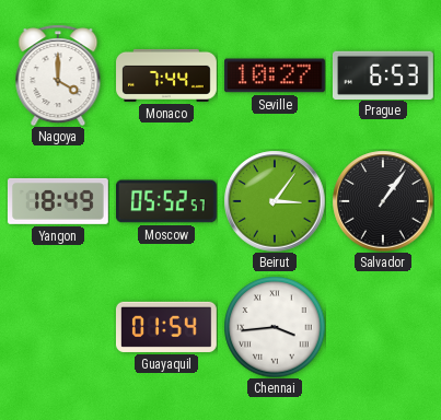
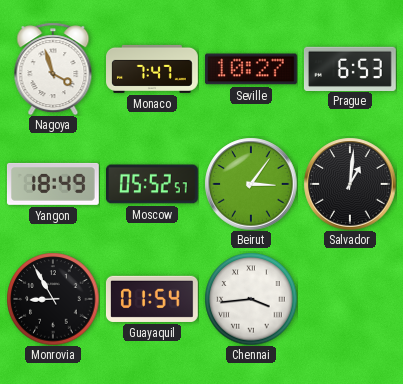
Nagoya: 4:00 -> 3:57 (53, 69)
Monaco: 7:44 -> 7:47 (153, 69)
Salvador: 1:06 -> 1:01 (350, 184)
Monrovia: none -> 8:55 (53, 299)
